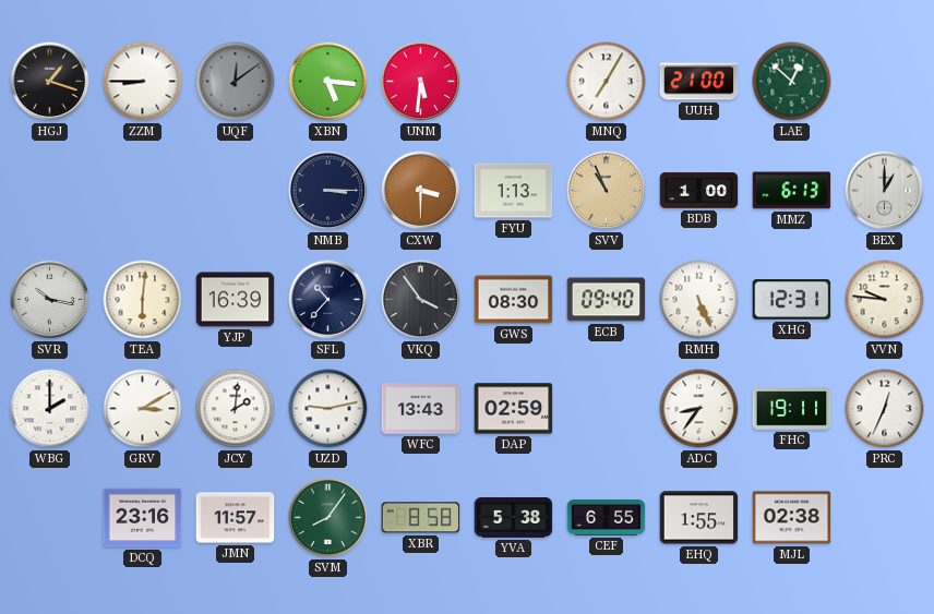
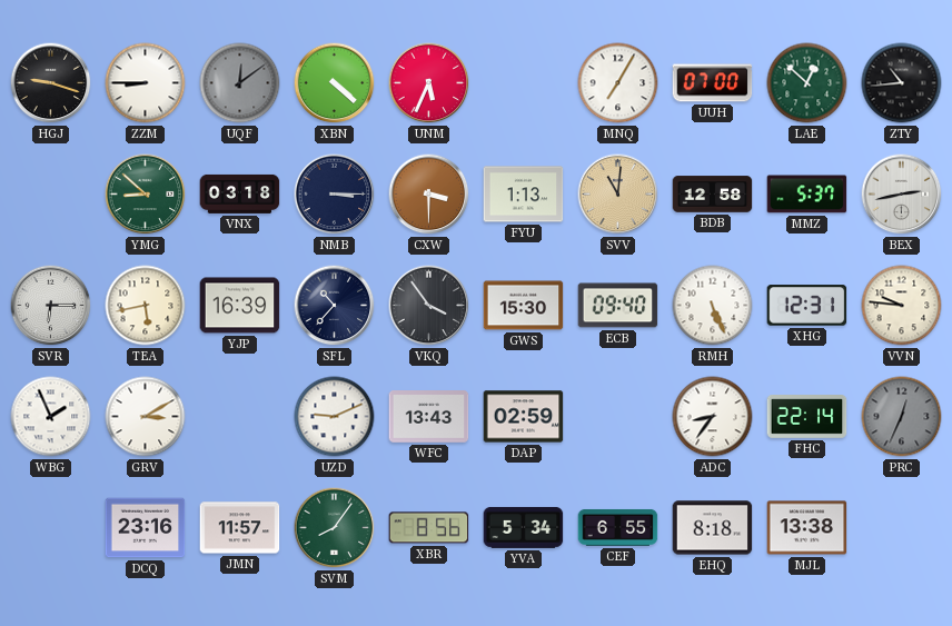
HGJ: 1:18 -> 9:18 (51, 83)
XBN: 5:16 -> 4:22 (335, 83)
UNM: 5:31 -> 5:34 (429, 83)
UUH: 21:00 -> 07:00 (713, 83)
ZTY: none -> 10:44 (902, 83)
YMG: none -> 8:52 (146, 195)
VNX: none -> 03:18 (240, 193)
SVV: 10:56 -> 11:01 (618, 195)
BDB: 1:00 -> 12:58 (713, 195)
MMZ: 6:13 -> 5:37 (807, 195)
BEX: 1:00 -> 2:43 (902, 195)
SVR: 10:17 -> 6:15 (51, 306)
TEA: 6:01 -> 5:43 (146, 306)
GWS: 08:30 -> 15:30 (524, 306)
WBG: 2:00 -> 1:56 (51, 417)
JCY: 2:01 -> none (236, 409)
UZD: 9:13 -> 9:11 (335, 417)
FHC: 19:11 -> 22:14 (807, 417)
PRC dial: white -> grey (902, 417)
XBR: 8:58 -> 8:56 (429, 528)
YVA: 5:38 -> 5:34 (524, 527)
EHQ: 1:55 -> 8:18 (713, 528)
MJL: 02:38 -> 13:38 (807, 528)
